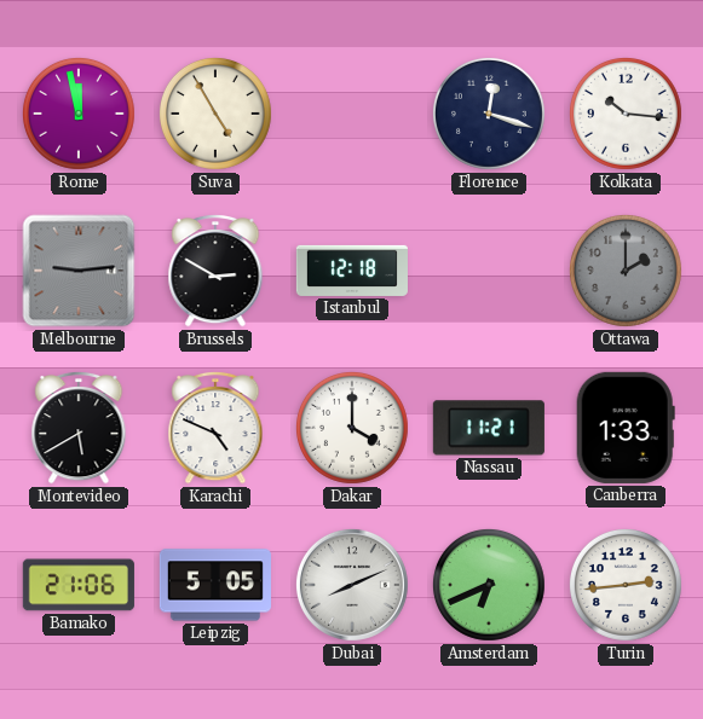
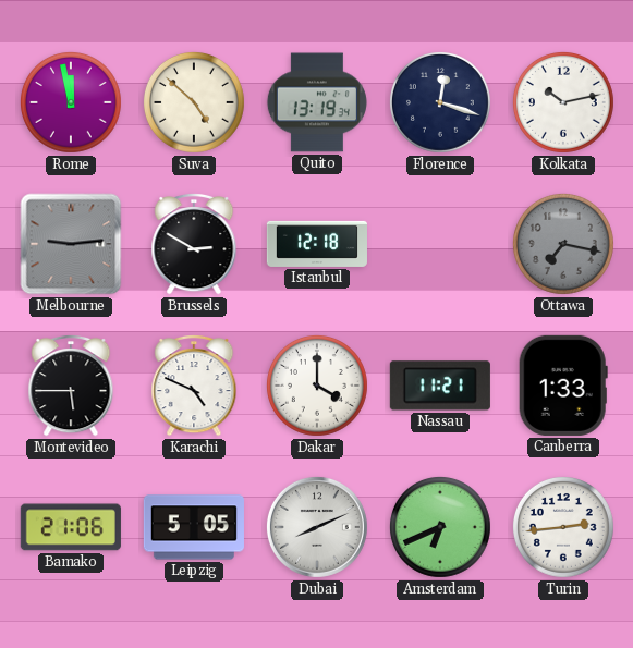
Suva: 4:55 -> 4:52 (194, 102)
Quito: none -> 13:19 (317, 102)
Kolkata: 10:16 -> 10:13 (563, 102)
Ottawa: 2:00 -> 7:17 (563, 244)
Montevideo: 5:40 -> 5:45 (71, 386)
